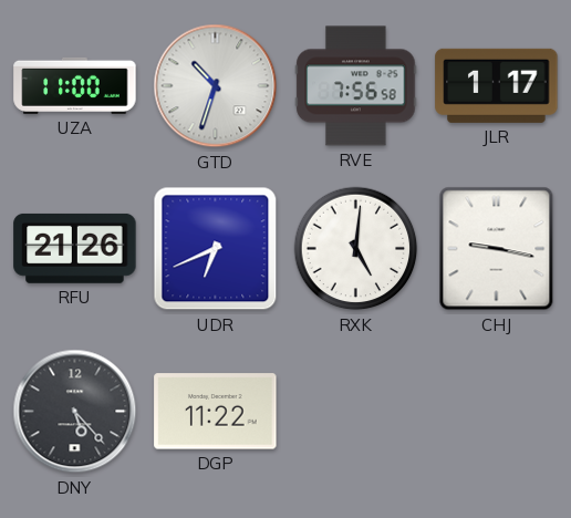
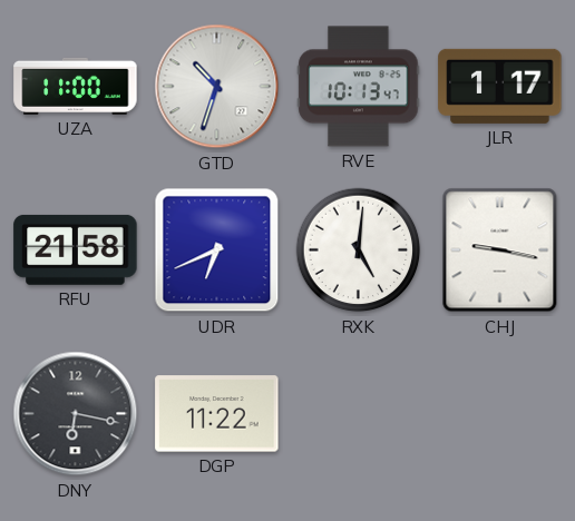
RVE: 7:56 -> 10:13 (359, 87)
RFU: 21:26 -> 21:58 (76, 249)
DNY: 5:23 -> 6:17 (76, 414)
